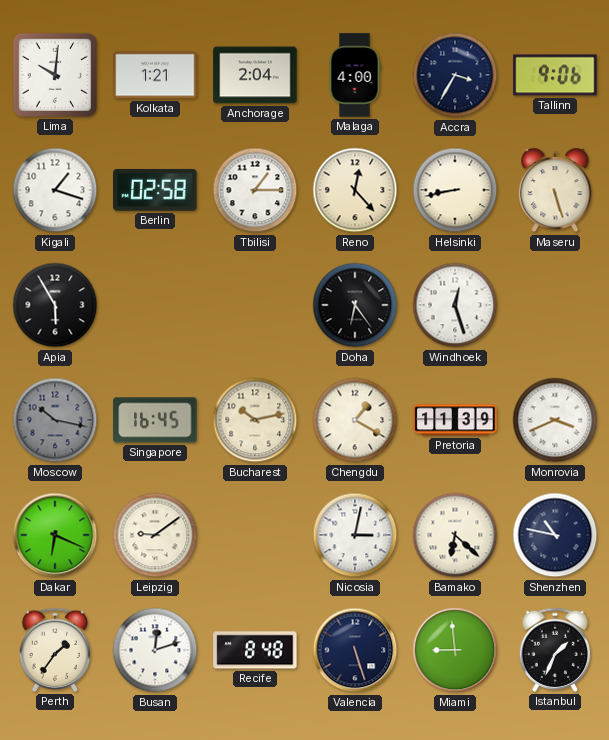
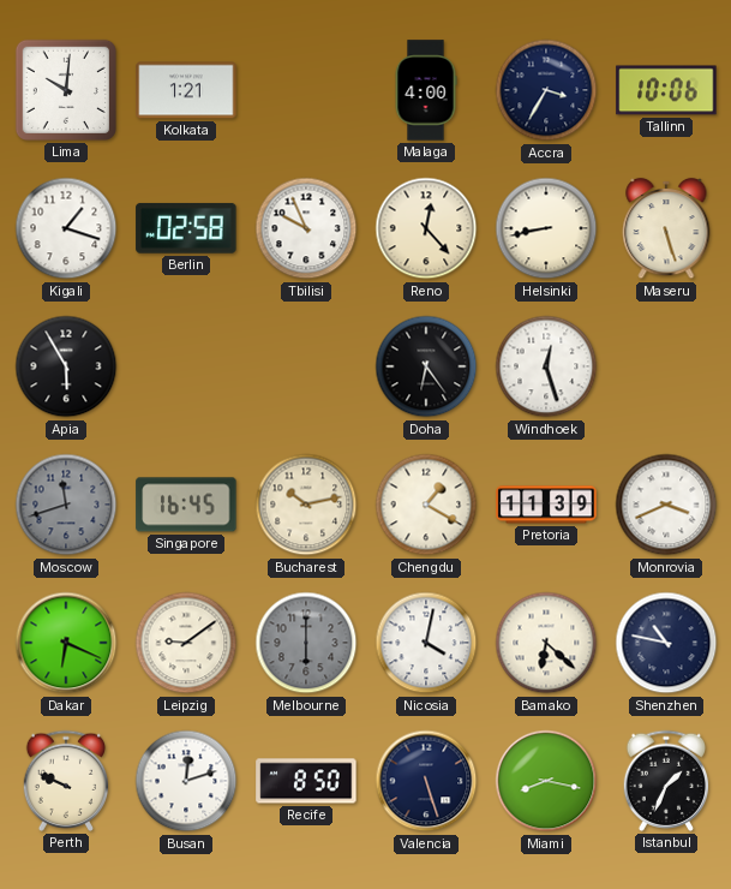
Anchorage: 2:04 -> none (255, 75)
Tallinn: 9:06 -> 10:06 (666, 90)
Tbilisi: 1:15 -> 9:56 (306, 228)
Moscow: 10:17 -> 11:42 (66, 505)
Melbourne: none -> 6:00 (306, 643)
Nicosia: 3:02 -> 4:02 (426, 643)
Perth: 1:36 -> 9:49 (66, 781)
Recife: 8:48 -> 8:50 (306, 781)
Miami: 8:59 -> 8:17 (546, 781)
